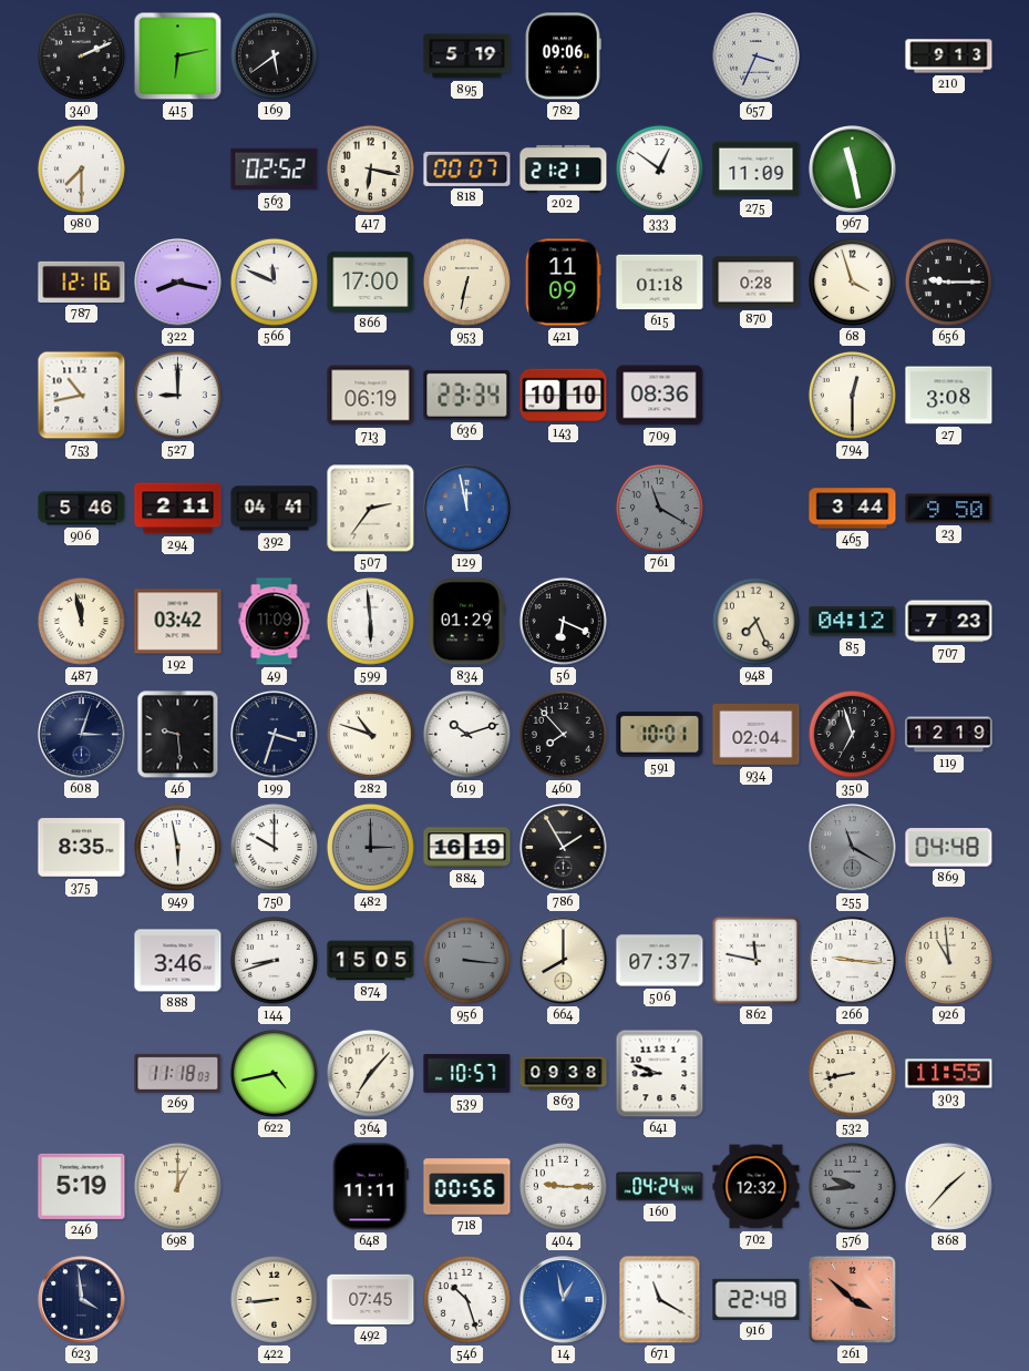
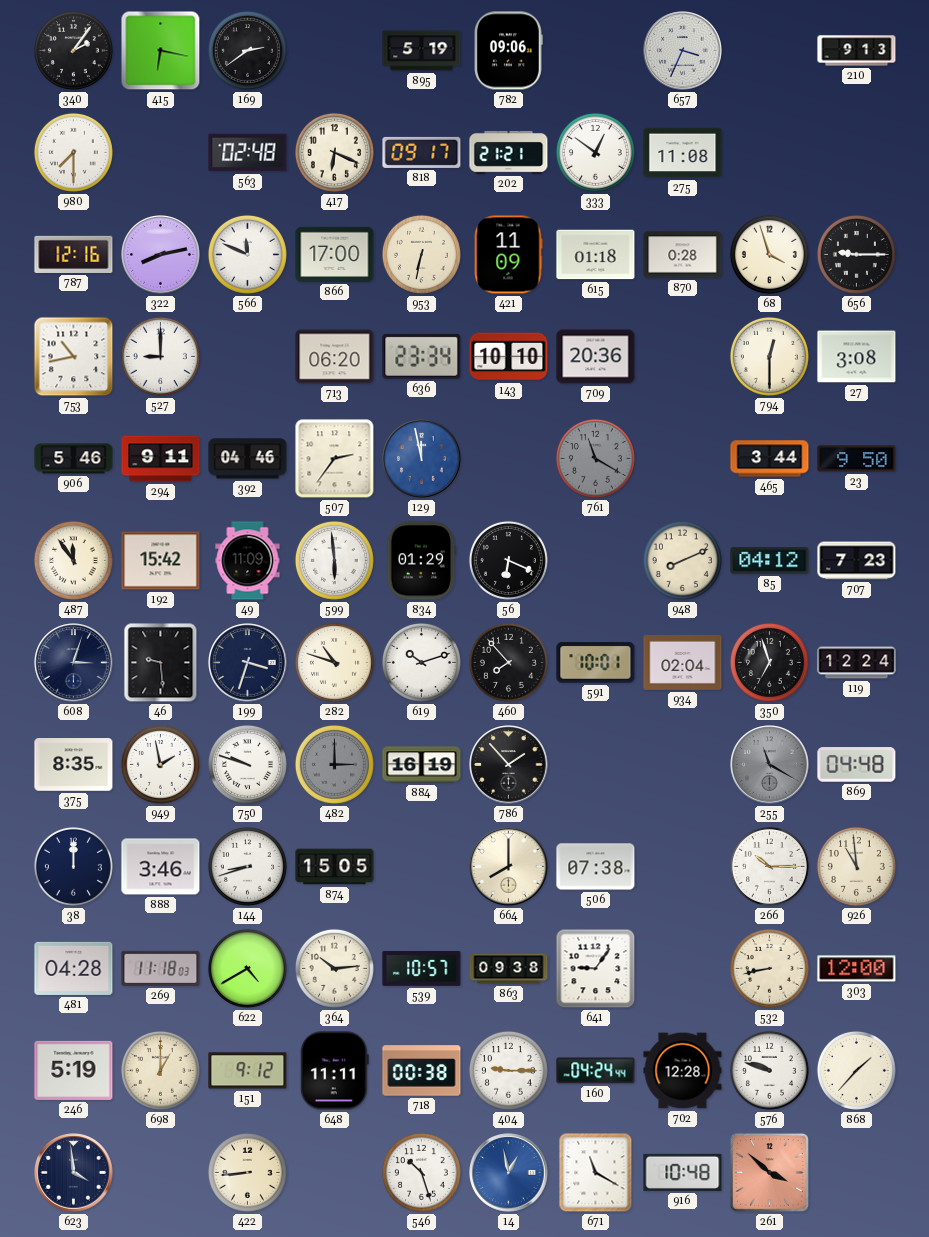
340: 2:11 -> 2:06 (73, 50)
415: 6:13 -> 6:17 (161, 51)
169: 5:39 -> 2:39 (247, 50)
563: 02:52 -> 02:48 (248, 153)
417: 6:17 -> 6:19 (334, 152)
818: 00:07 -> 09:17 (422, 152)
275: 11:09 -> 11:08 (683, 153)
967: 11:28 -> none (853, 170)
322: 8:17 -> 8:13 (161, 255)
713: 06:19 -> 06:20 (335, 357)
709: 08:36 -> 20:36 (596, 357)
294: 2:11 -> 9:11 (161, 459)
392: 04:41 -> 04:46 (248, 459)
487: 11:58 -> 11:54 (73, 560)
192: 03:42 -> 15:42 (161, 561)
948: 7:26 -> 8:11 (682, 560)
119: 12:19 -> 12:24 (857, 663)
949: 5:58 -> 1:58 (160, 764)
750: 10:00 -> 9:48 (247, 764)
786: 1:55 -> 1:53 (509, 765)
38: none -> 12:00 (73, 866)
956: 3:16 -> none (466, 960)
506: 07:37 -> 07:38 (596, 867)
862: 11:47 -> none (755, 960)
266: 9:16 -> 10:15 (769, 866)
481: none -> 04:28 (74, 968)
622: 4:43 -> 4:40 (247, 968)
364: 7:07 -> 10:14 (334, 968)
641: 8:48 -> 9:06 (596, 969)
303: 11:55 -> 12:00 (857, 969)
151: none -> 9:12 (248, 1071)
718: 00:56 -> 00:38 (422, 1071)
702: 12:32 -> 12:28 (683, 1071)
576: 9:44 -> 9:48 (769, 1070)
576 dial: grey -> white (769, 1070)
492: 07:45 -> none (371, 1299)
916: 22:48 -> 10:48 (683, 1172)
